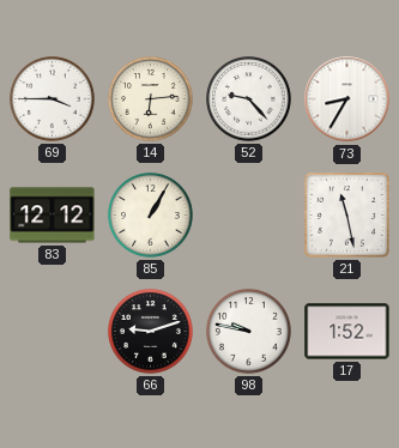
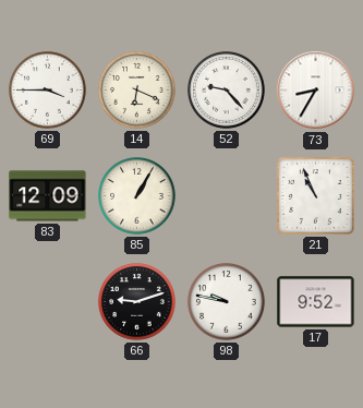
14: 6:14 -> 6:19 (137, 91)
83: 12:12 -> 12:09 (48, 196)
21: 11:28 -> 10:56 (315, 195)
17: 1:52 -> 9:52 (316, 302)
